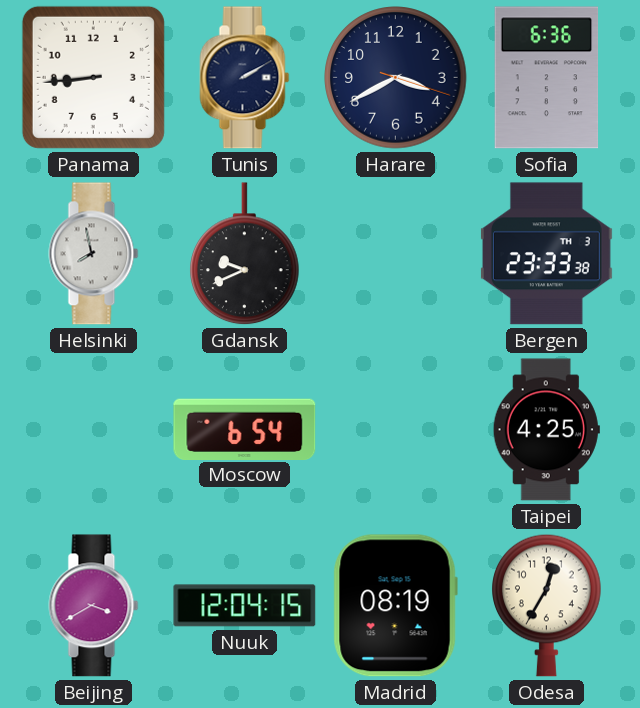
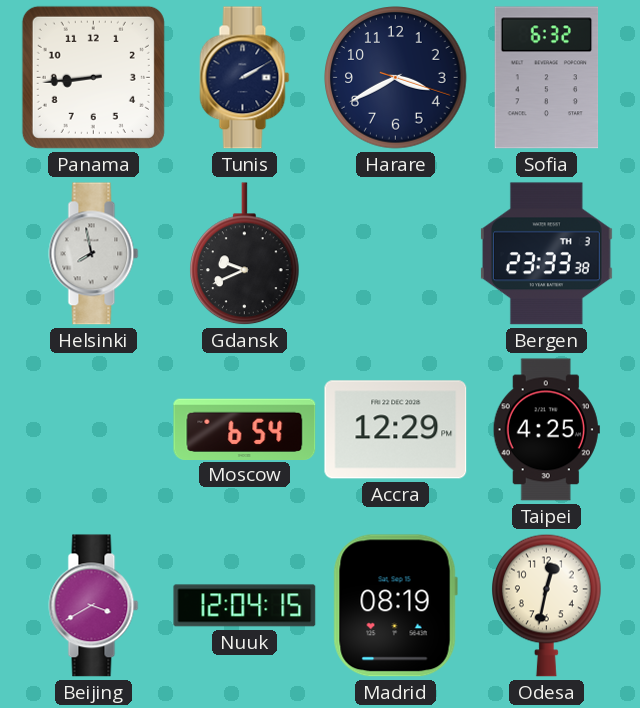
Sofia: 6:36 -> 6:32 (547, 78)
Accra: none -> 12:29 (396, 430)
Odesa: 12:35 -> 12:32 (547, 605)
